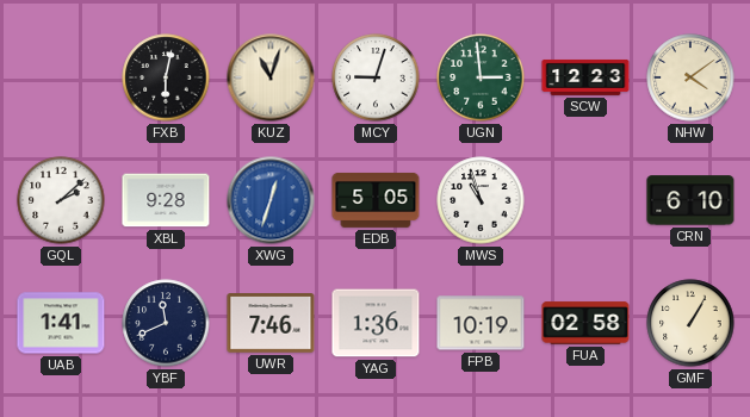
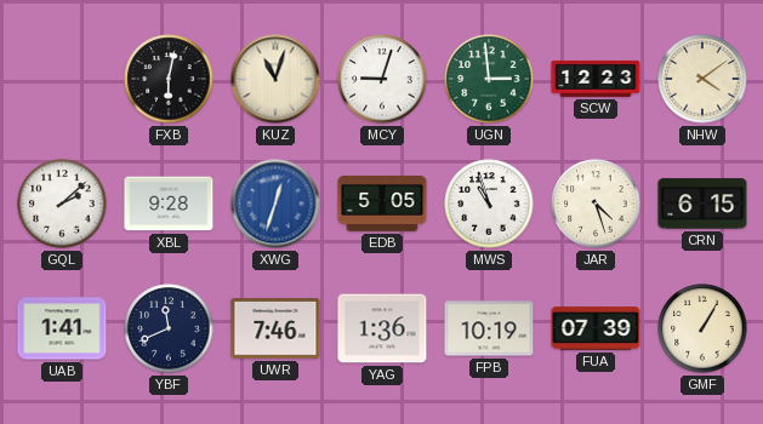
JAR: none -> 4:27 (596, 204)
CRN: 6:10 -> 6:15 (702, 204)
FUA: 02:58 -> 07:39 (596, 328)
